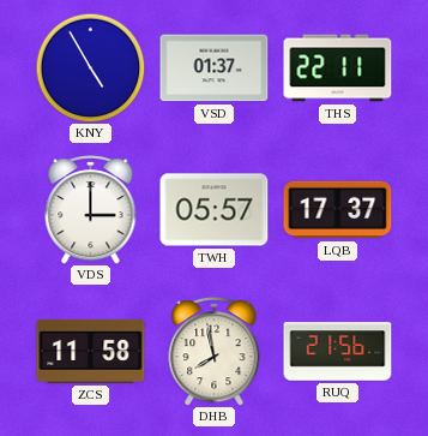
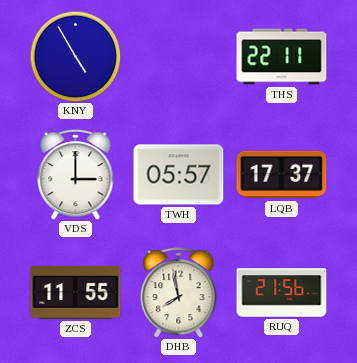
VSD: 01:37 -> none (215, 68)
ZCS: 11:58 -> 11:55 (76, 292)
